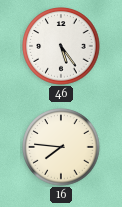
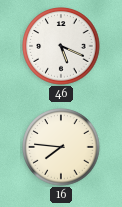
46: 5:24 -> 5:19 (61, 46)
